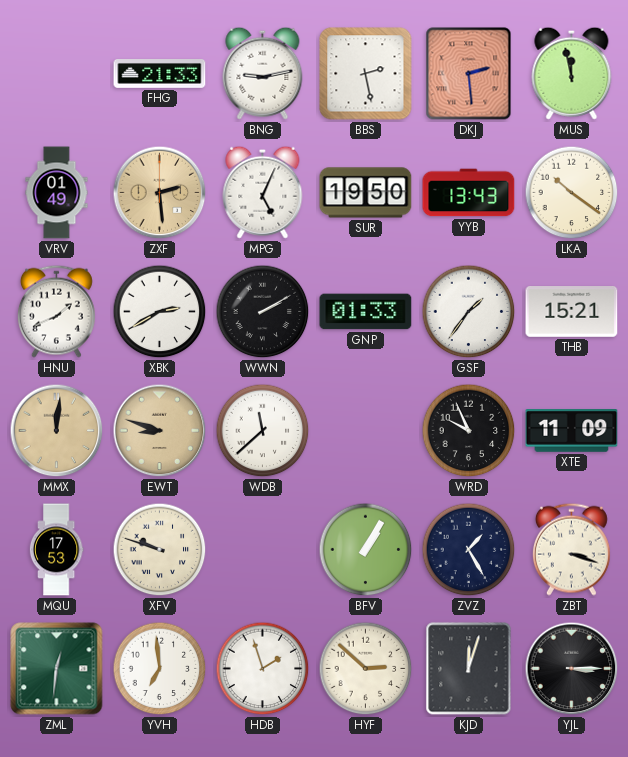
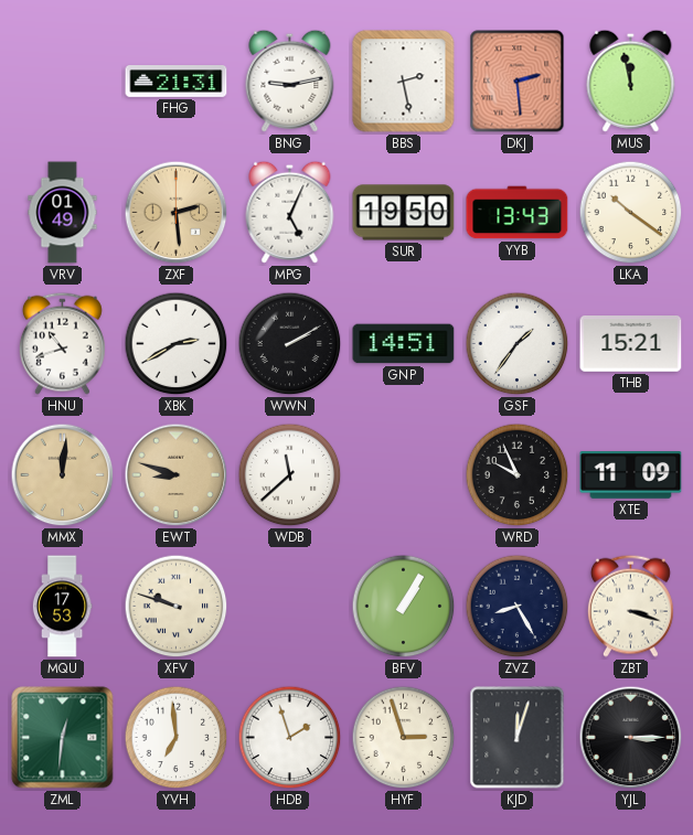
FHG: 21:33 -> 21:31 (177, 82)
HNU: 1:41 -> 10:42 (62, 343)
GNP: 01:33 -> 14:51 (404, 344)
ZVZ: 1:25 -> 8:25 (518, 607)
HYF: 2:52 -> 2:57 (404, 738)
